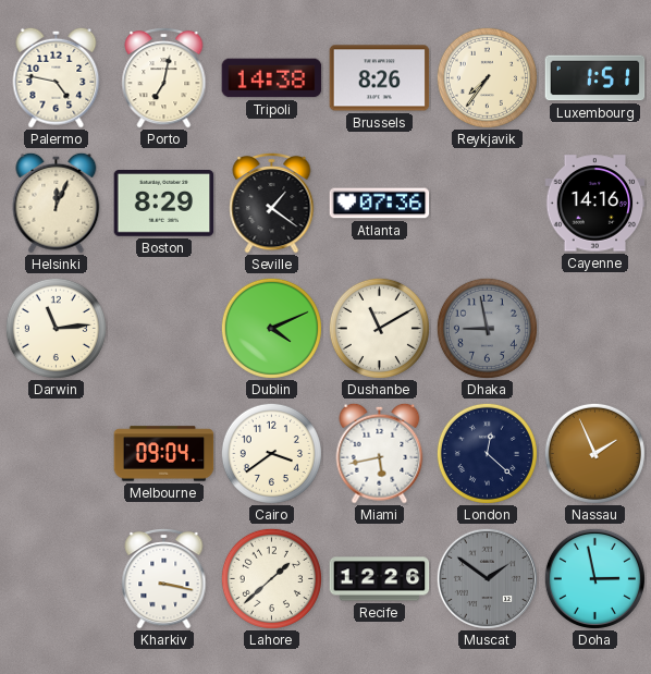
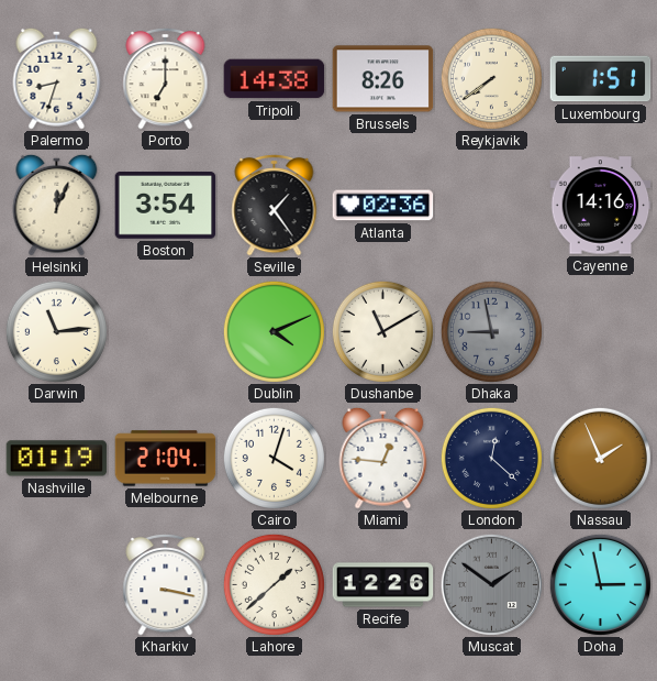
Palermo: 4:47 -> 8:33 (57, 78)
Porto: 7:02 -> 7:00 (166, 78)
Reykjavik: 7:36 -> 7:39 (491, 78)
Boston: 8:29 -> 3:54 (166, 206)
Seville: 1:21 -> 1:24 (275, 205)
Atlanta: 07:36 -> 02:36 (383, 206)
Nashville: none -> 01:19 (57, 459)
Melbourne: 09:04 -> 21:04 (166, 459)
Cairo: 3:39 -> 4:03 (274, 458)
Miami: 5:43 -> 12:46 (383, 458)
